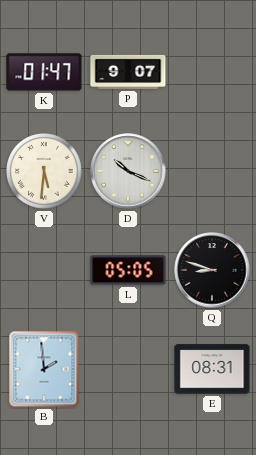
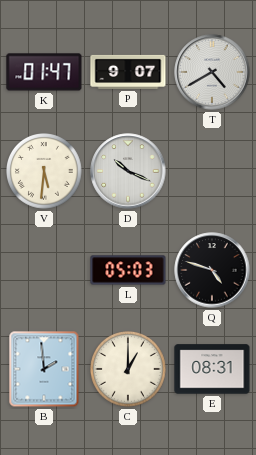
T: none -> 4:40 (212, 72)
L: 05:05 -> 05:03 (128, 270)
Q: 8:48 -> 4:48 (212, 270)
C: none -> 1:00 (129, 370)
